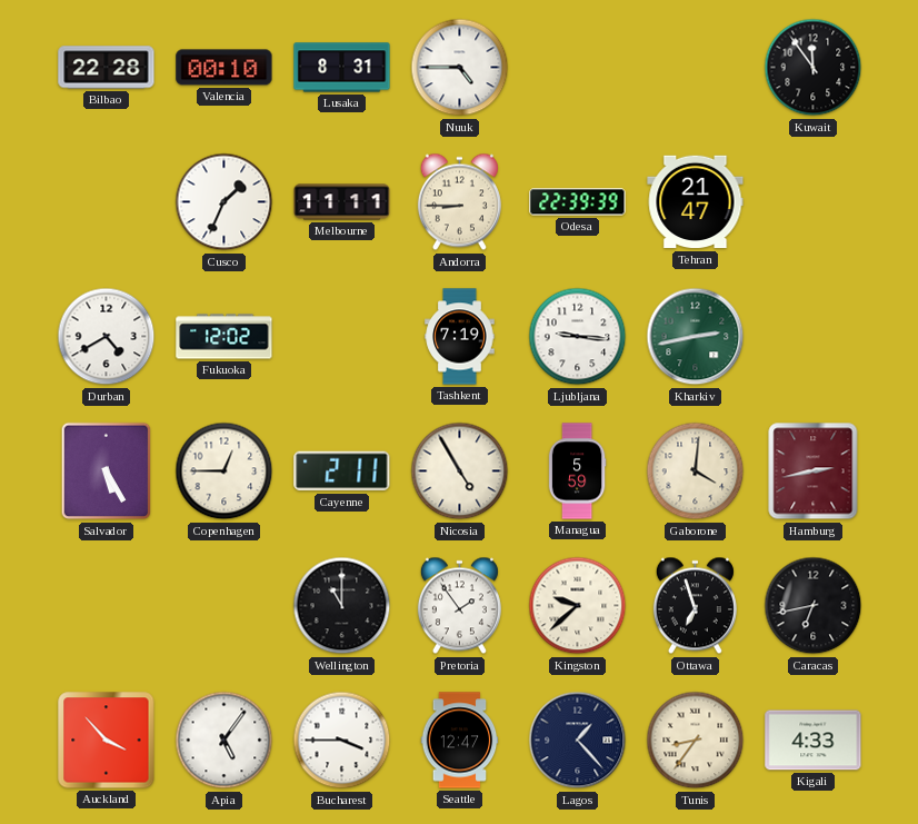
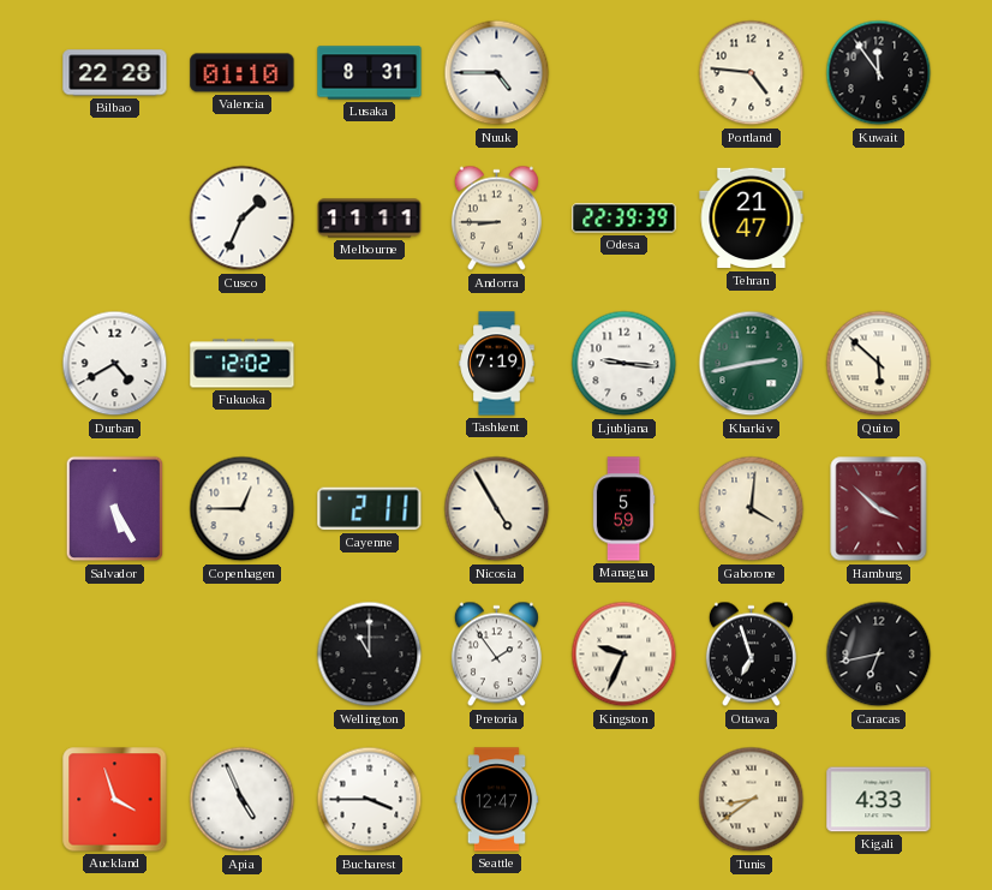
Valencia: 00:10 -> 01:10 (243, 73)
Portland: none -> 4:46 (752, 73)
Quito: none -> 5:52 (879, 364)
Hamburg: 2:43 -> 3:52 (879, 509)
Kingston: 9:38 -> 9:34 (625, 655)
Auckland: 3:53 -> 3:57 (115, 800)
Apia: 5:06 -> 4:56 (243, 800)
Lagos: 1:23 -> none (578, 741)
Tunis: 8:36 -> 8:39 (752, 800)
